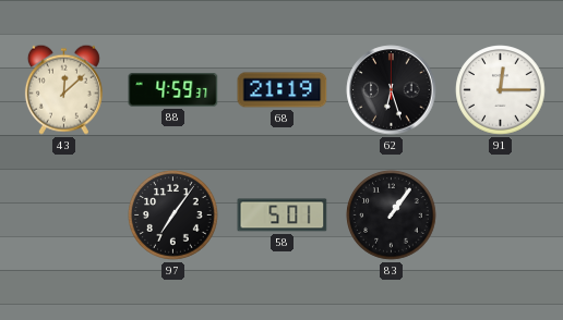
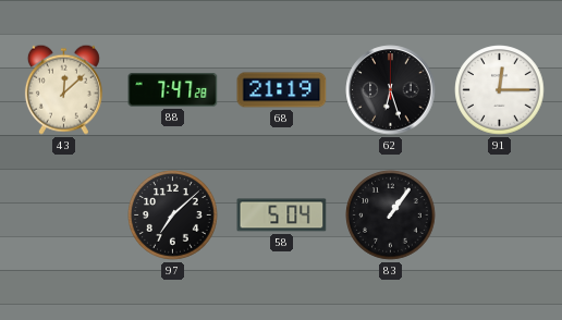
88: 4:59 -> 7:47 (173, 90)
97: 7:06 -> 7:08 (173, 216)
58: 5:01 -> 5:04 (282, 216)
